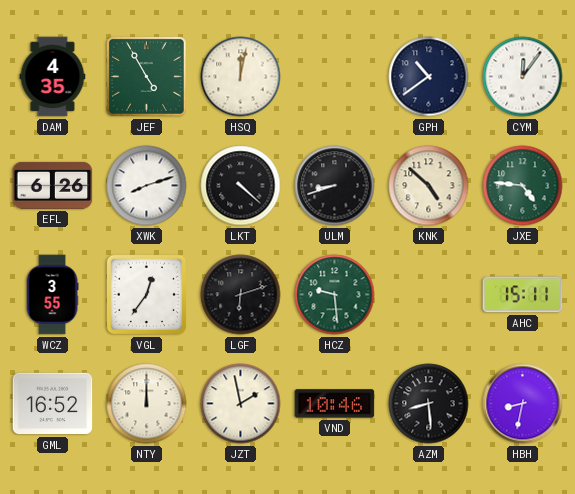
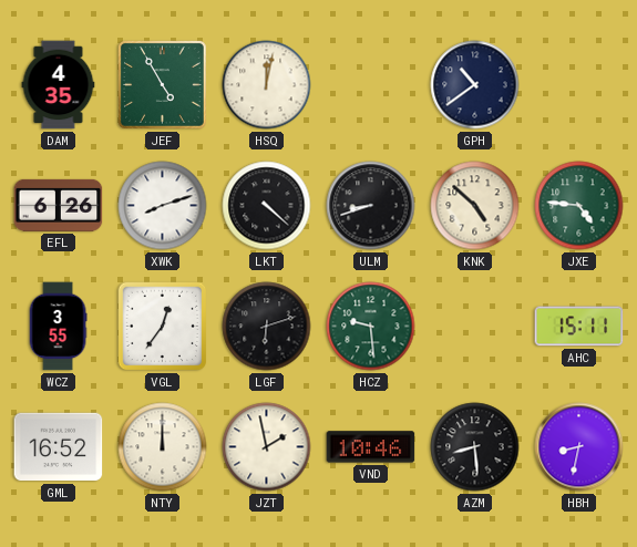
CYM: 12:06 -> none (523, 77)
